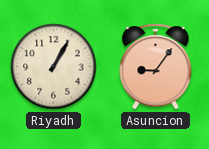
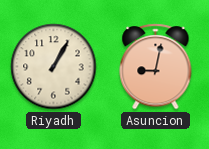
Asuncion: 9:06 -> 9:02 (156, 67)
